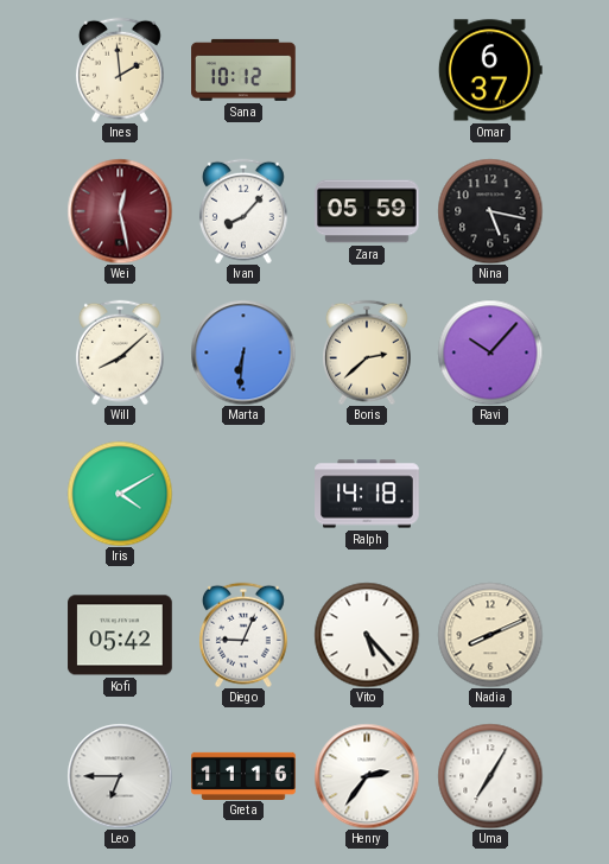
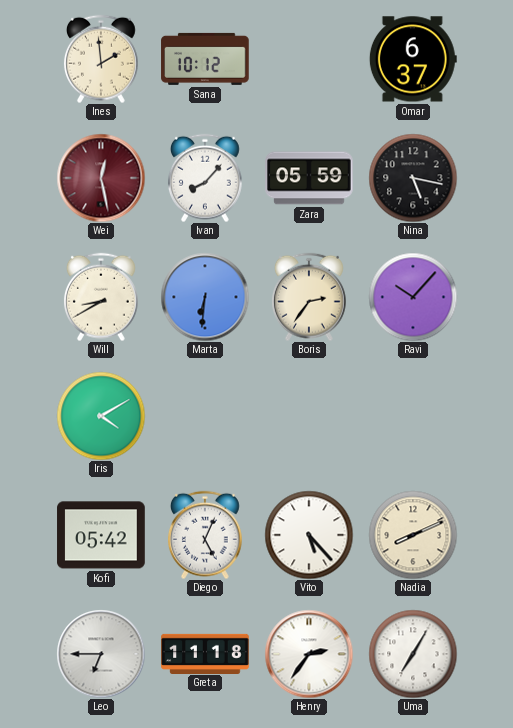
Will: 8:08 -> 8:40 (101, 297)
Boris: 2:38 -> 2:36 (309, 297)
Ralph: 14:18 -> none (367, 494)
Diego: 9:04 -> 5:04 (205, 535)
Greta: 11:16 -> 11:18 (205, 653)
